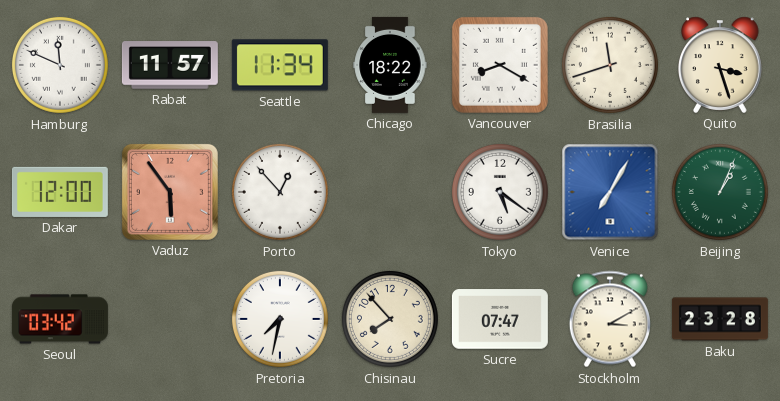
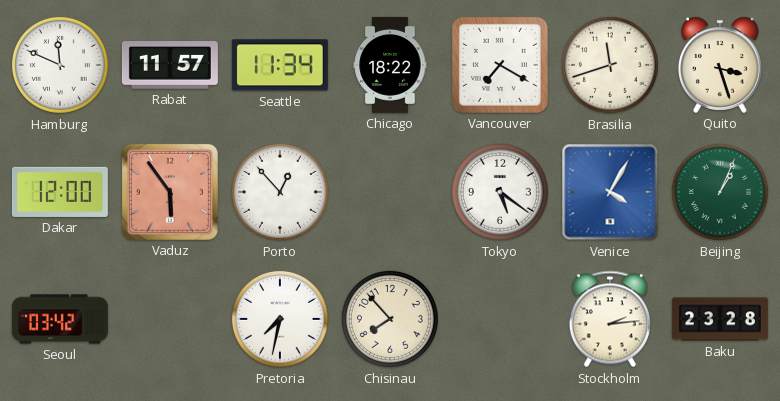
Vancouver: 8:20 -> 7:20 (500, 65)
Venice: 7:05 -> 4:05 (610, 192)
Sucre: 07:47 -> none (500, 319)
Stockholm: 3:10 -> 2:14 (610, 319)
